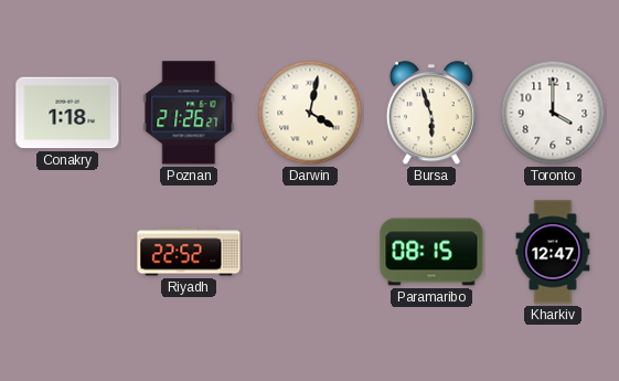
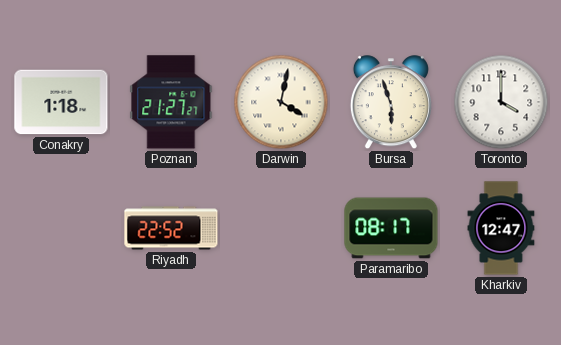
Poznan: 21:26 -> 21:27 (171, 102)
Paramaribo: 08:15 -> 08:17 (391, 228)
